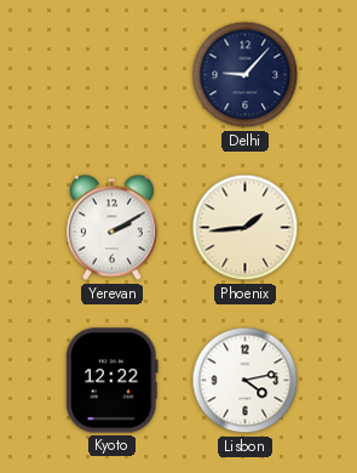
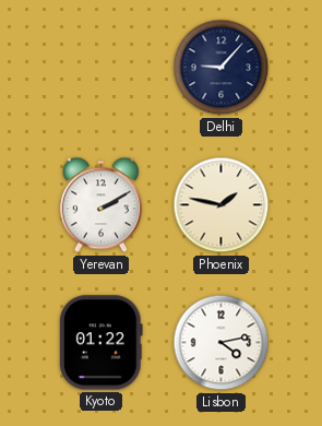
Phoenix: 1:44 -> 1:47 (222, 205)
Kyoto: 12:22 -> 01:22 (102, 343)
